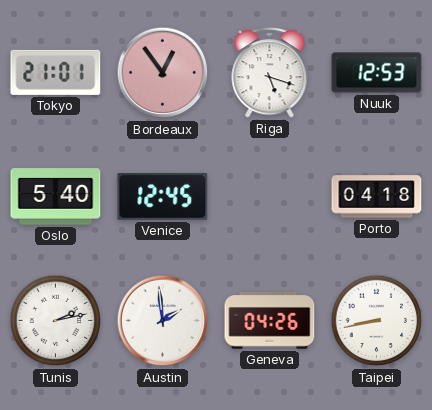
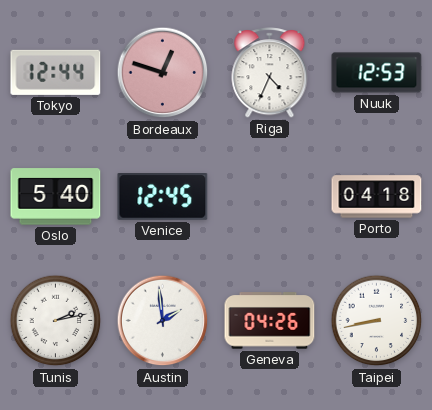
Tokyo: 21:01 -> 12:44 (56, 72)
Bordeaux: 12:54 -> 12:48 (163, 73)
Riga: 5:18 -> 4:34 (270, 73)
